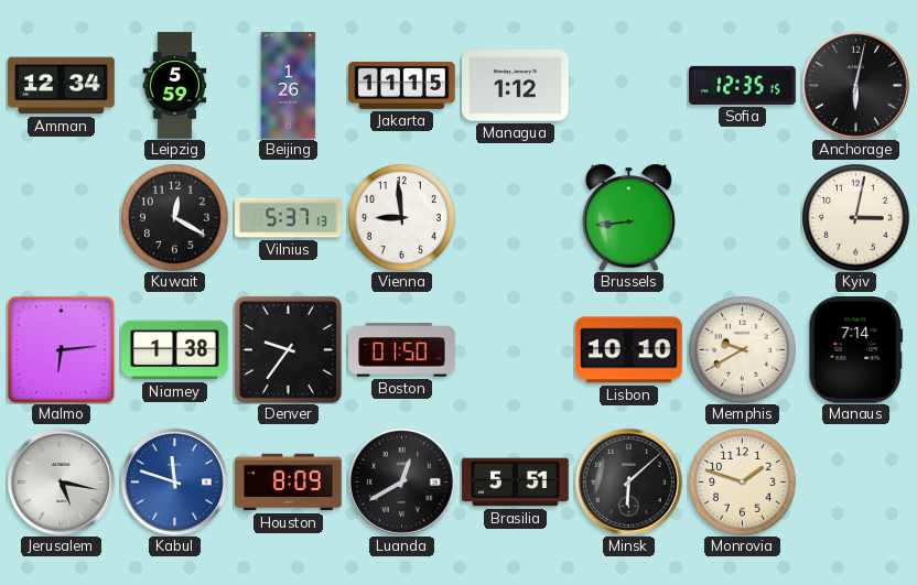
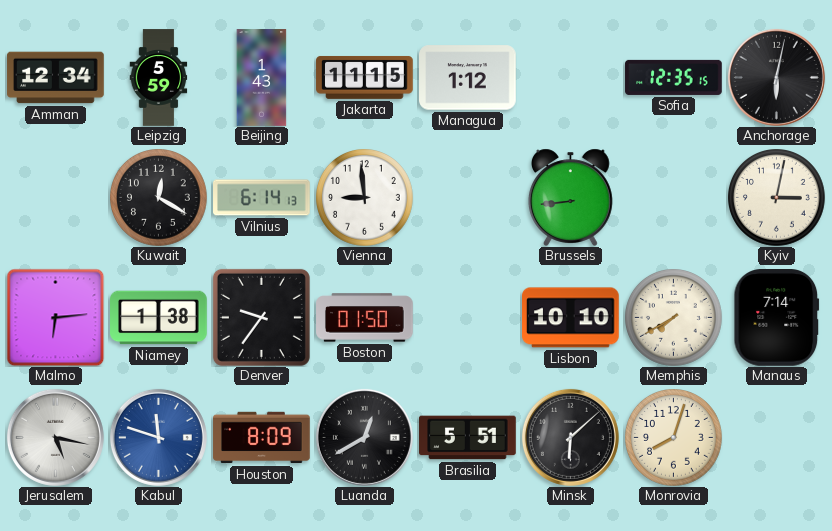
Beijing: 1:26 -> 1:43 (262, 78)
Vilnius: 5:37 -> 6:14 (262, 198)
Memphis: 9:40 -> 7:40 (674, 318)
Monrovia: 1:48 -> 8:03 (674, 438)
